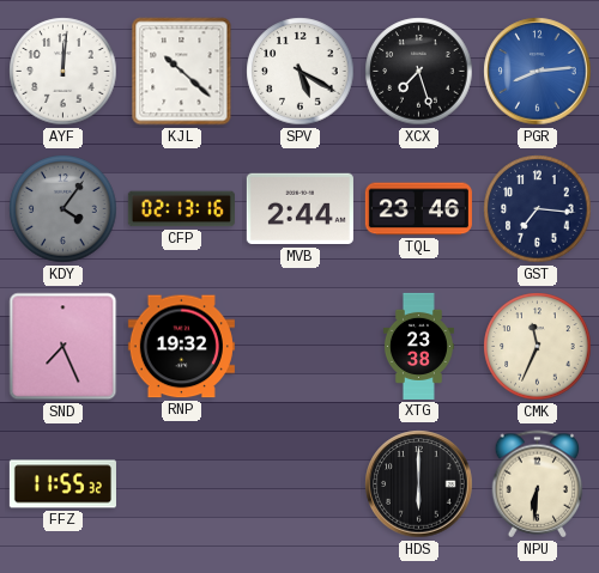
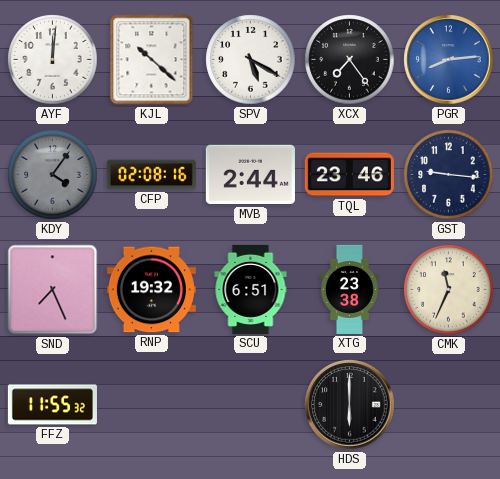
XCX: 7:27 -> 7:24 (350, 60)
CFP: 02:13 -> 02:08 (151, 175)
GST: 7:16 -> 9:16 (449, 175)
SCU: none -> 6:51 (251, 289)
NPU: 6:31 -> none (538, 484)
